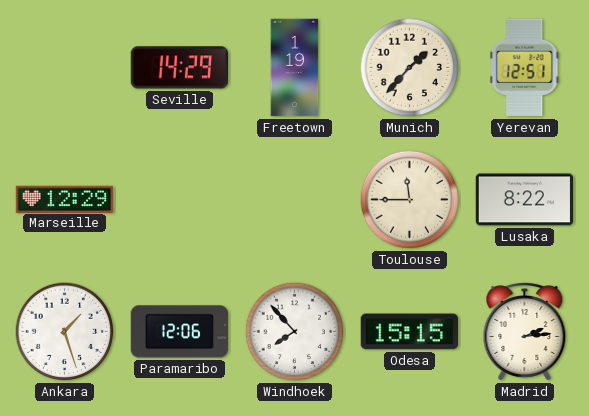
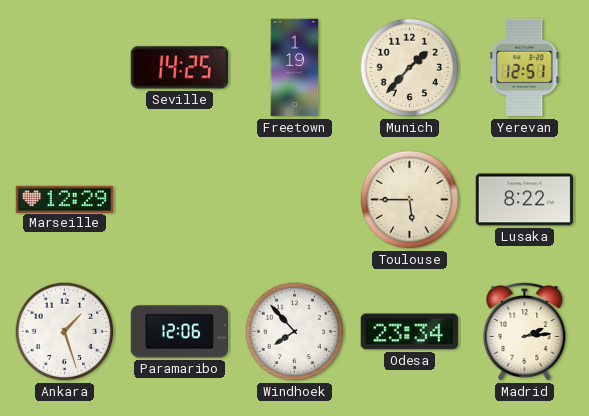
Seville: 14:29 -> 14:25 (180, 68)
Toulouse: 11:45 -> 5:45 (410, 200)
Odesa: 15:15 -> 23:34 (409, 332)
